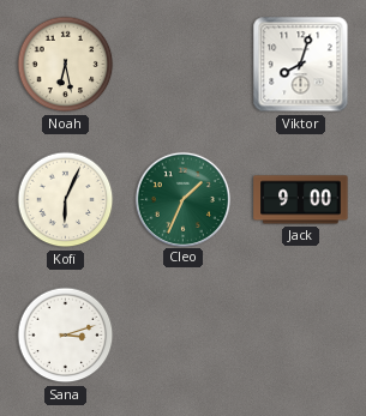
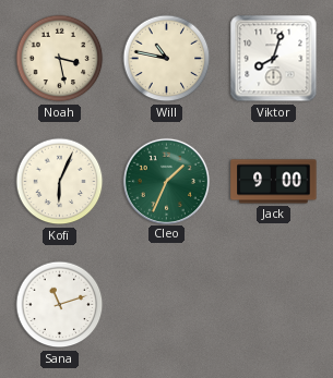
Noah: 6:28 -> 3:28 (60, 59)
Will: none -> 10:47 (167, 59)
Sana: 3:12 -> 11:12 (60, 305)
